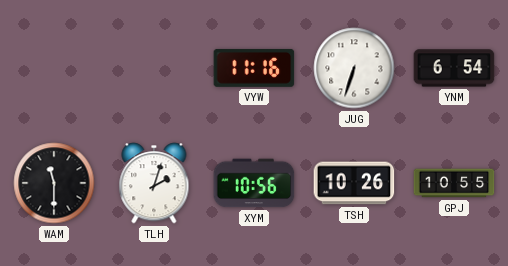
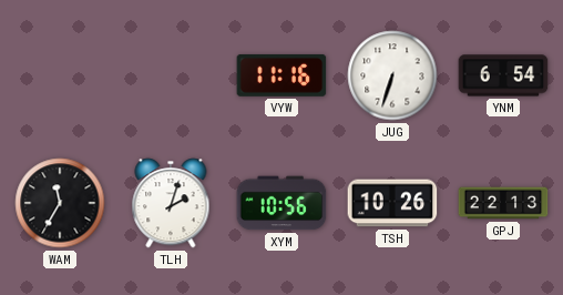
WAM: 11:30 -> 11:35 (60, 203)
GPJ: 10:55 -> 22:13 (503, 203)
